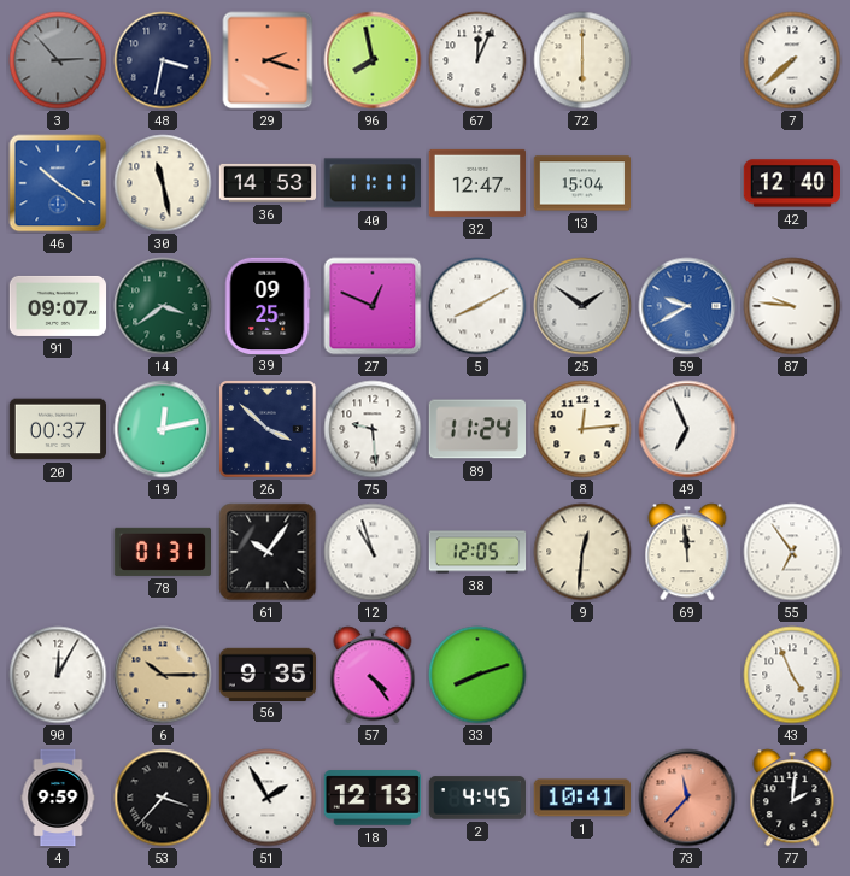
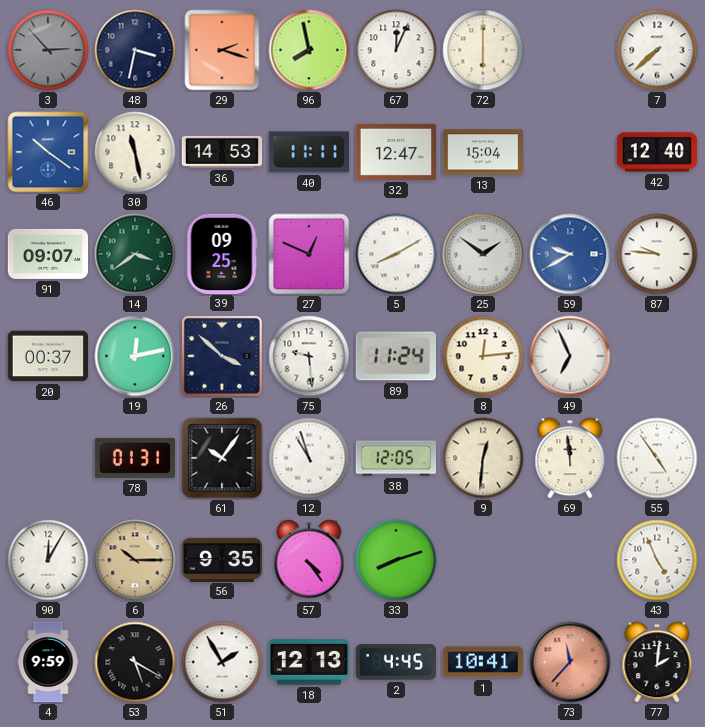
55: 6:54 -> 4:54 (657, 458)
53: 3:37 -> 5:20 (135, 662)
